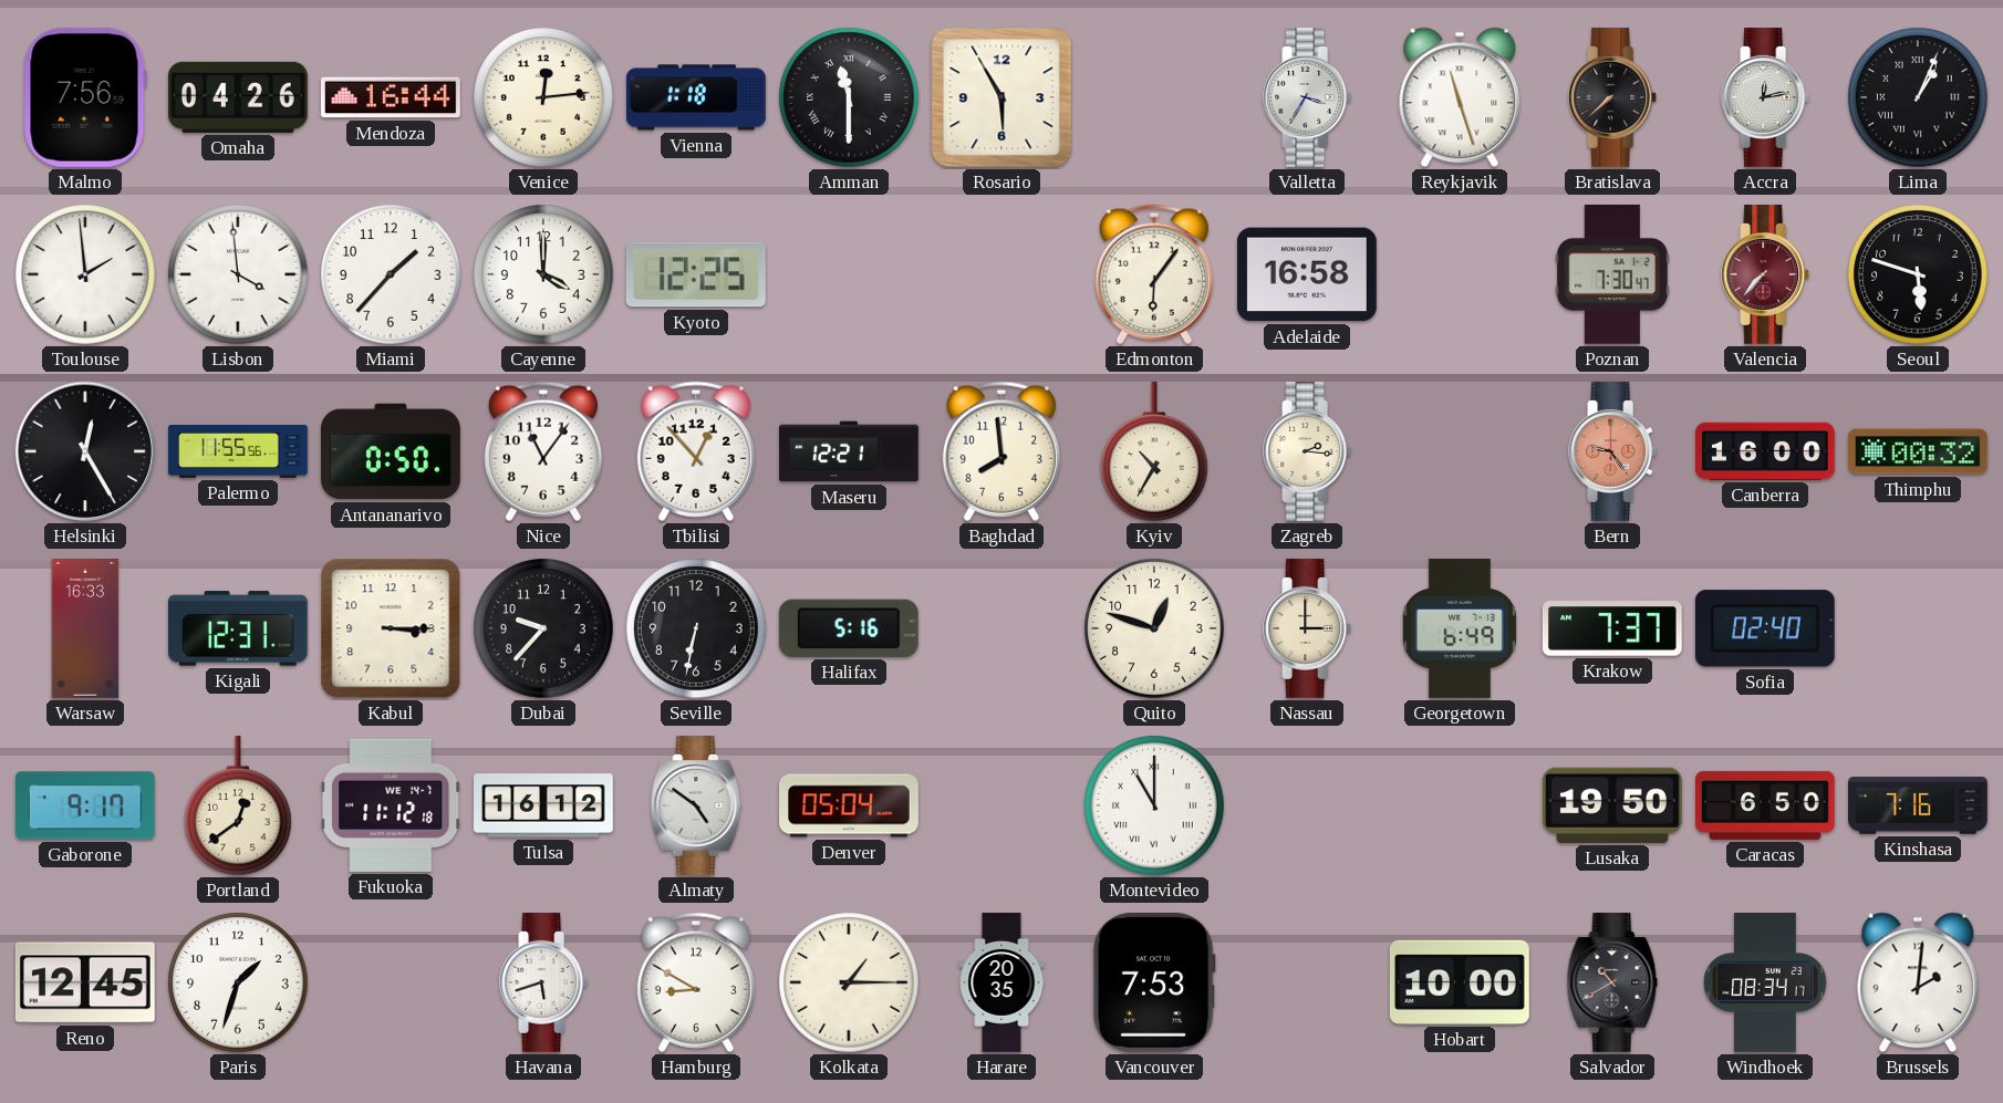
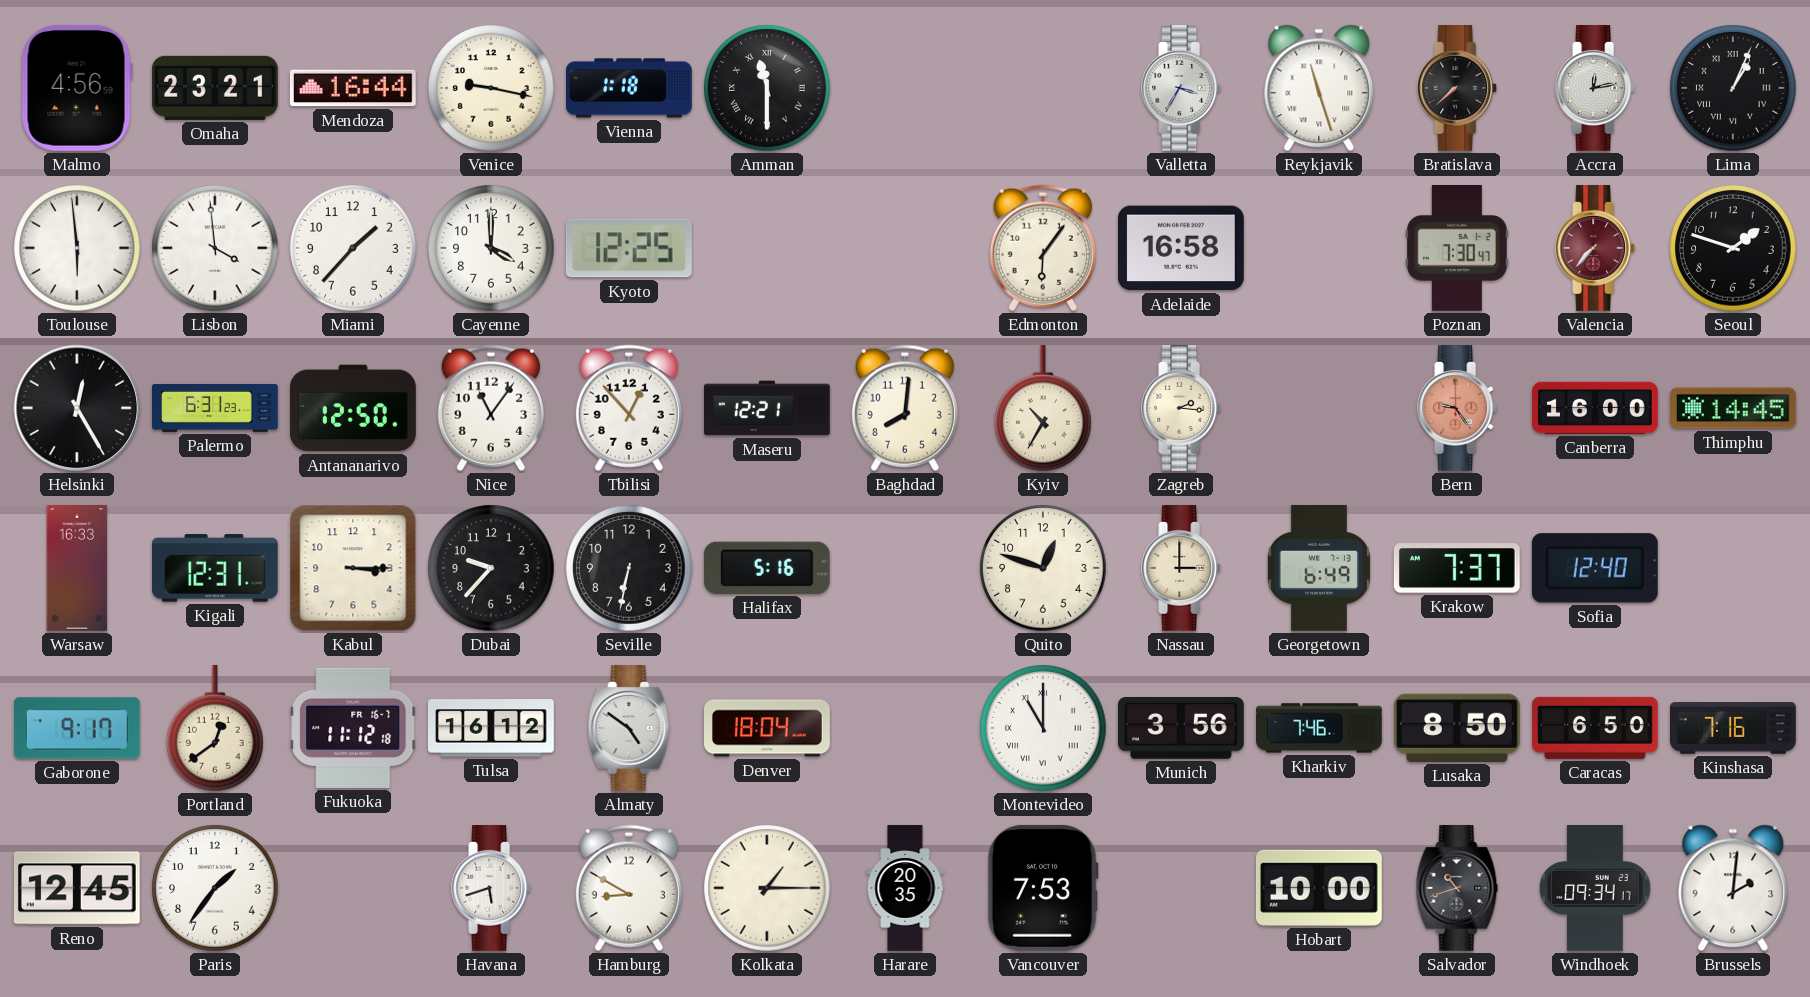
Malmo: 7:56 -> 4:56 (77, 88)
Omaha: 04:26 -> 23:21 (215, 88)
Venice: 12:14 -> 9:17 (491, 88)
Rosario: 5:55 -> none (1001, 97)
Toulouse: 1:59 -> 5:59 (77, 248)
Seoul: 5:48 -> 1:48 (1733, 248)
Palermo: 11:55 -> 6:31 (215, 408)
Antananarivo: 0:50 -> 12:50 (354, 408)
Baghdad: 7:59 -> 8:01 (905, 408)
Thimphu: 00:32 -> 14:45 (1734, 408)
Sofia: 02:40 -> 12:40 (1595, 568)
Fukuoka date: WE 14-7 -> FR 16-7 (353, 728)
Denver: 05:04 -> 18:04 (768, 728)
Munich: none -> 3:56 (1181, 729)
Kharkiv: none -> 7:46 (1320, 728)
Lusaka: 19:50 -> 8:50 (1457, 728)
Paris: 1:33 -> 1:36 (215, 888)
Salvador: 10:40 -> 10:42 (1457, 889)
Windhoek: 08:34 -> 09:34 (1595, 889)
